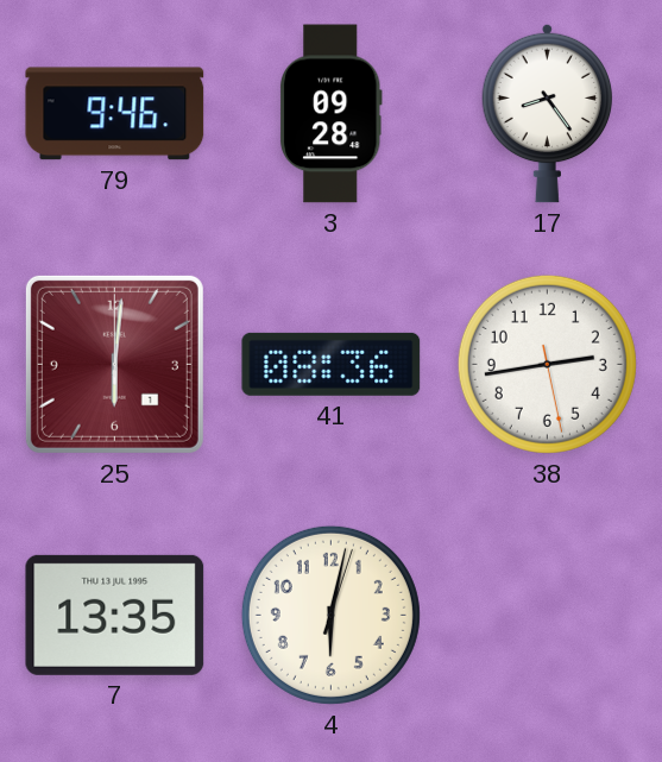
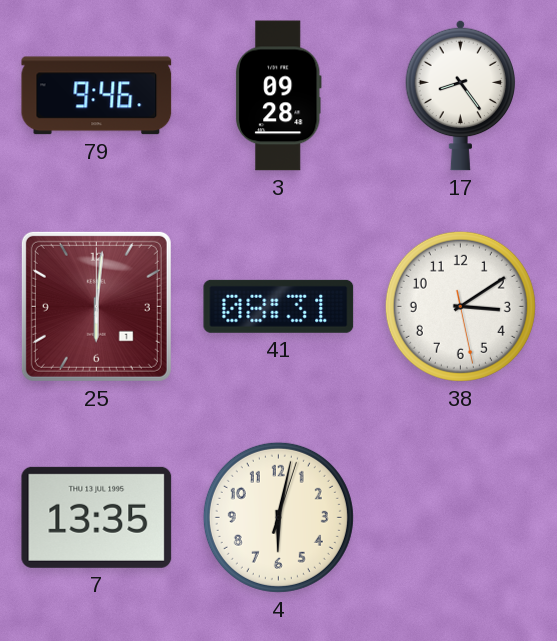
41: 08:36 -> 08:31 (279, 306)
38: 2:43 -> 3:09 (460, 306)
